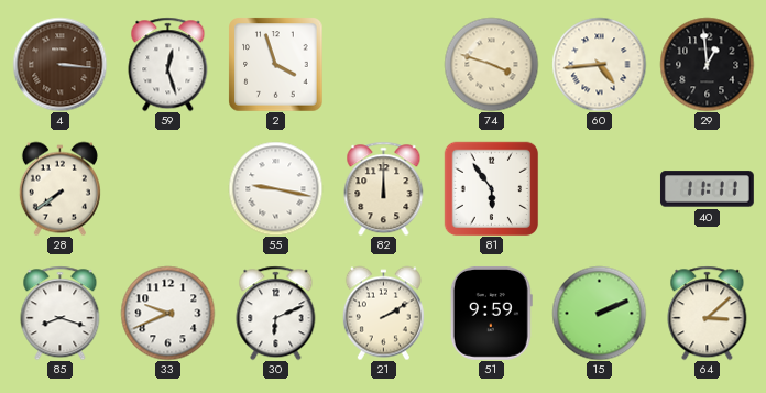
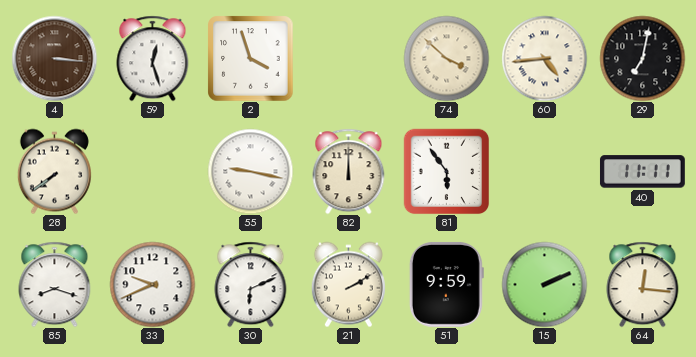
74: 3:48 -> 3:52 (446, 58)
29: 12:59 -> 7:02 (642, 58)
64: 3:08 -> 12:16 (643, 284)
